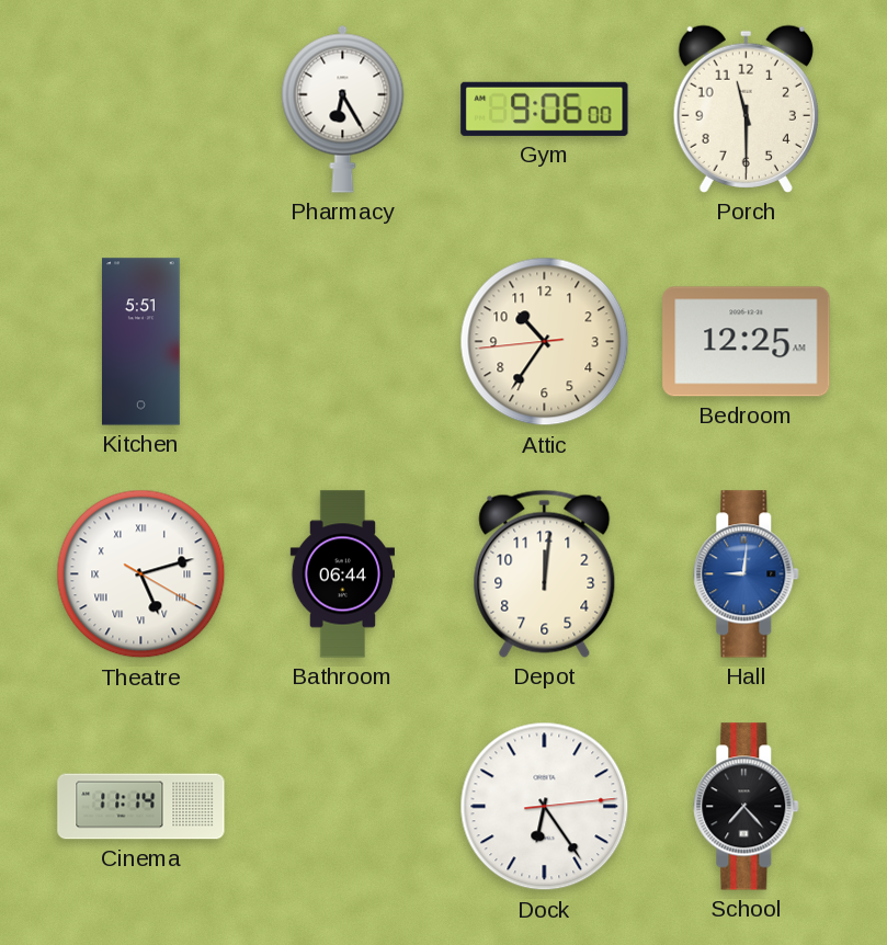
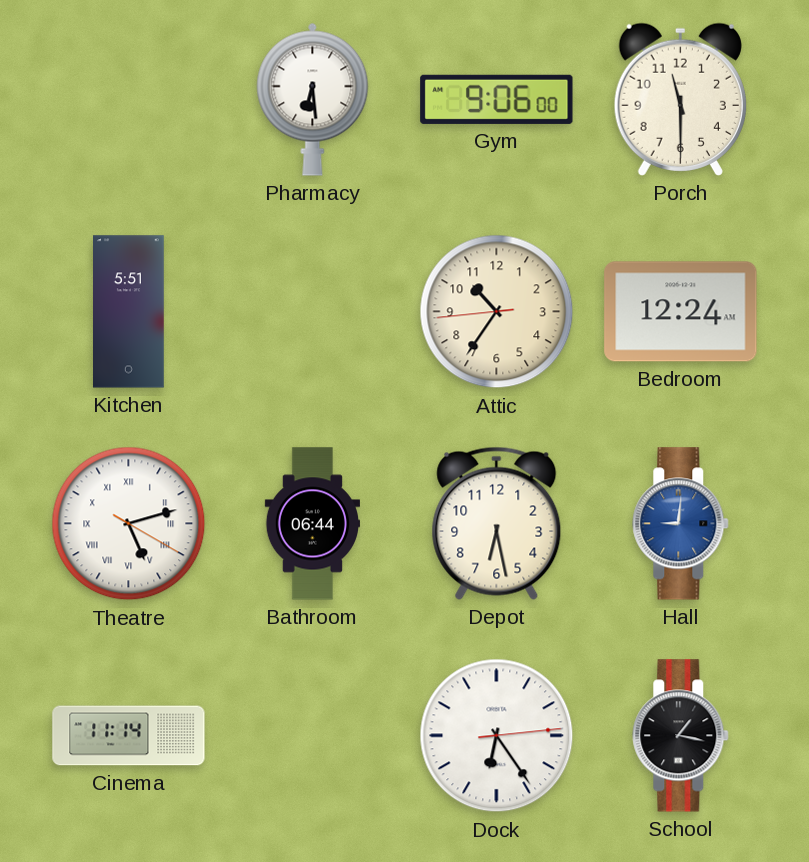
Pharmacy: 6:25 -> 6:29 (313, 99)
Bedroom: 12:25 -> 12:24 (681, 312)
Depot: 12:01 -> 6:28 (497, 523)
School: 7:23 -> 1:17 (681, 736)
